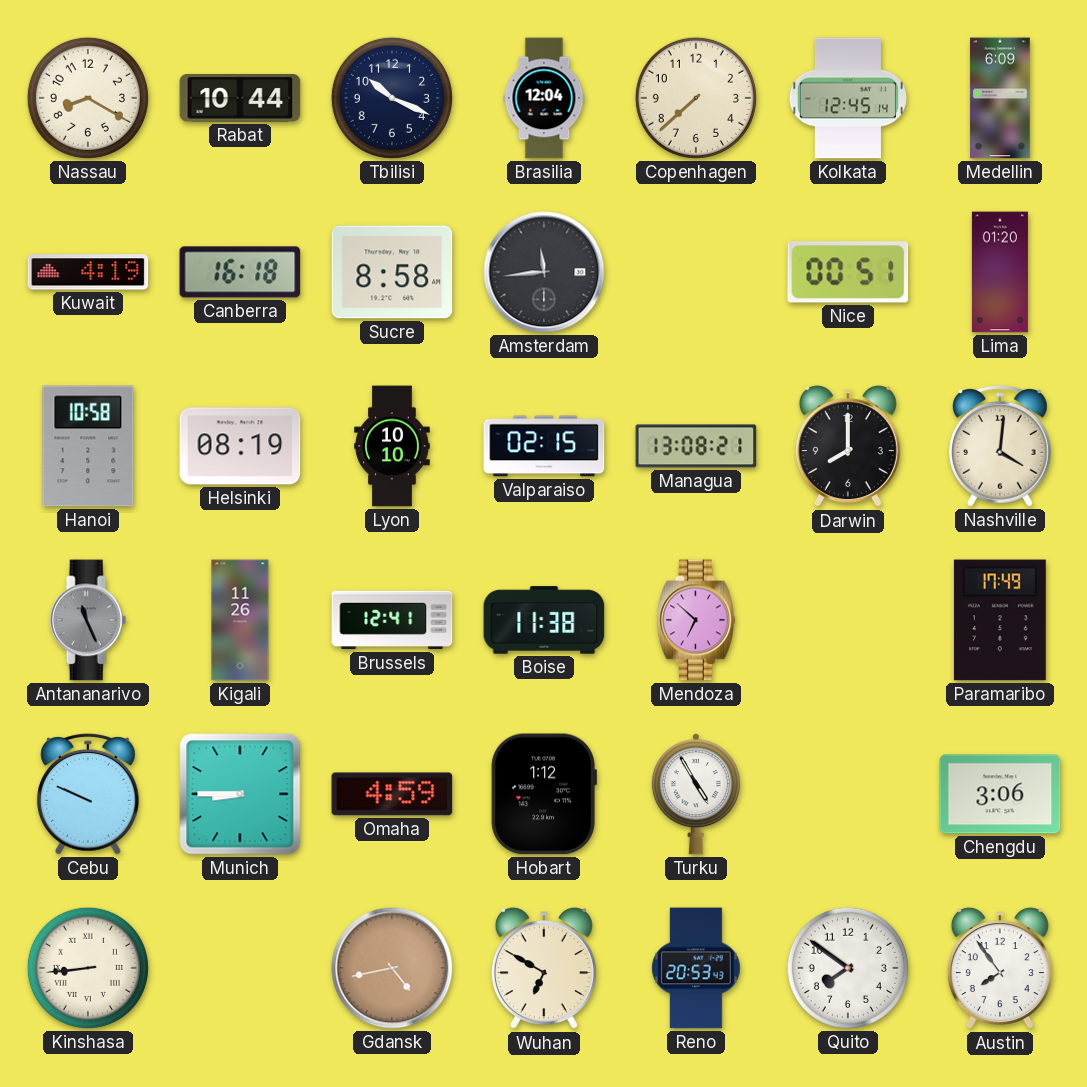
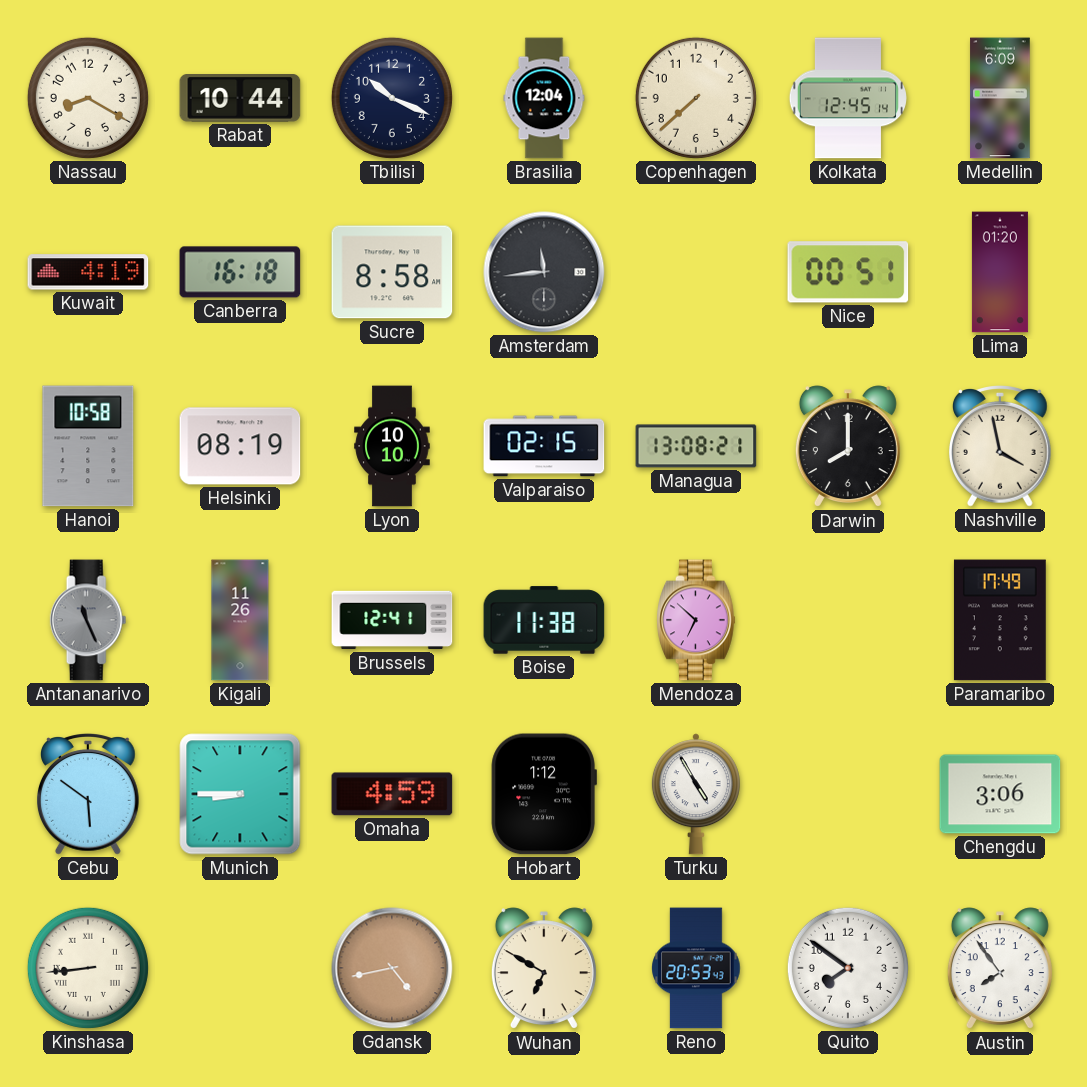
Nashville: 4:01 -> 3:58 (1001, 447)
Cebu: 9:49 -> 5:51 (89, 795)
